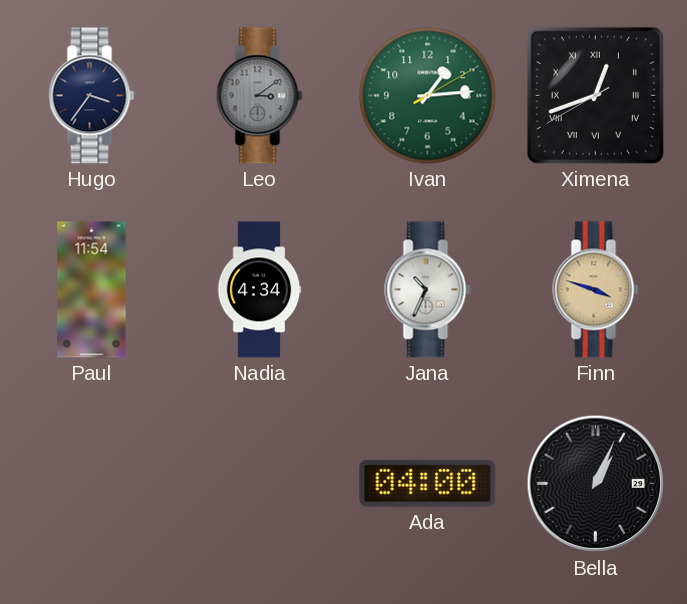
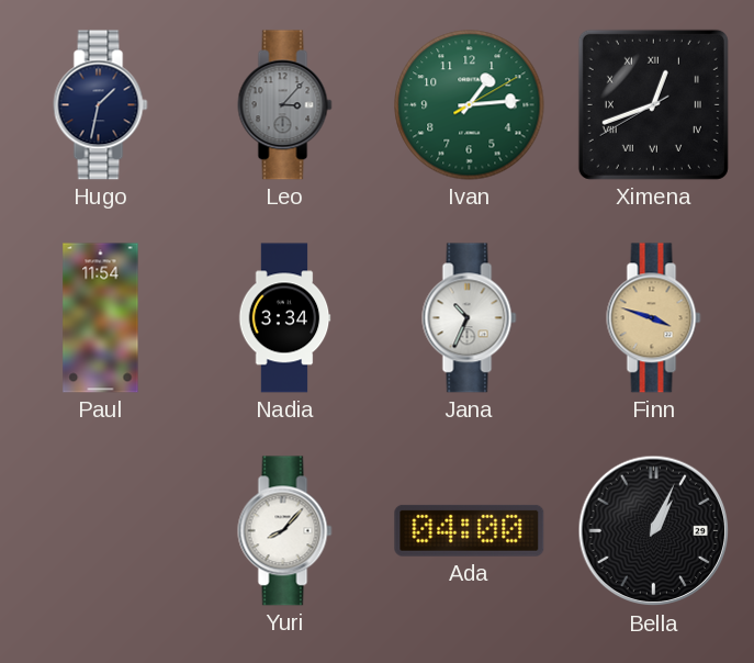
Hugo: 3:36 -> 1:32 (101, 105)
Leo: 3:09 -> 3:07 (285, 105)
Nadia: 4:34 -> 3:34 (284, 318)
Yuri: none -> 8:07 (285, 531)
